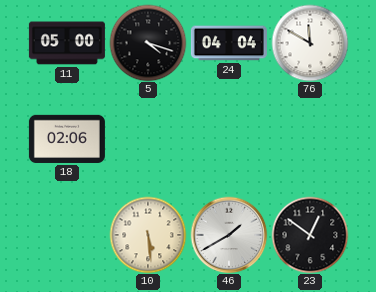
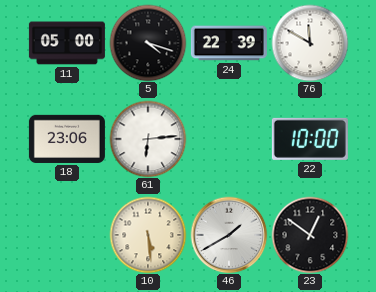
24: 04:04 -> 22:39 (229, 43)
18: 02:06 -> 23:06 (67, 139)
61: none -> 6:14 (148, 139)
22: none -> 10:00 (310, 139)
